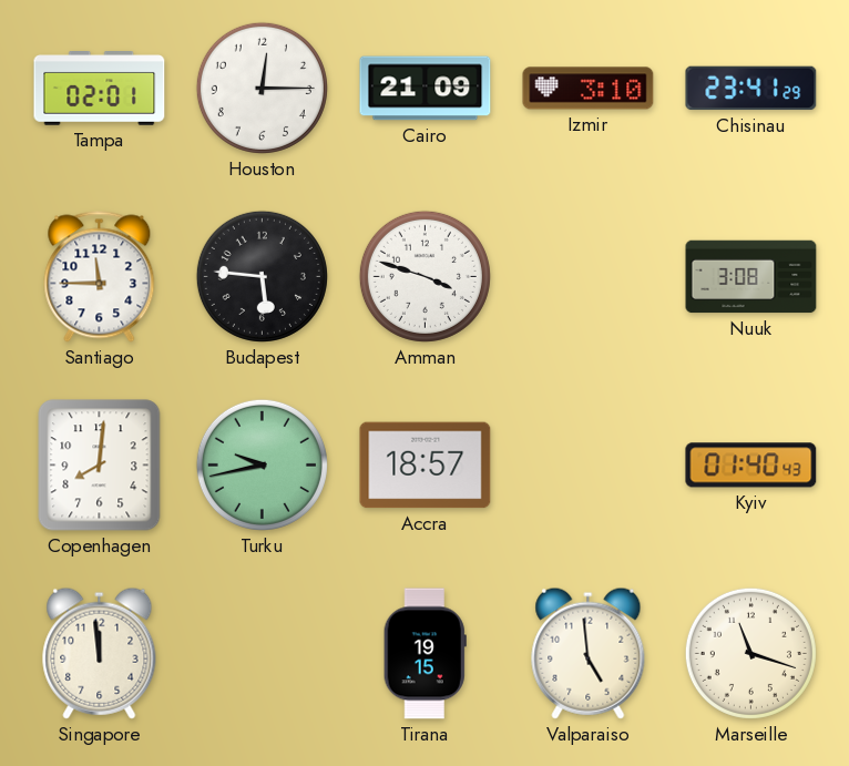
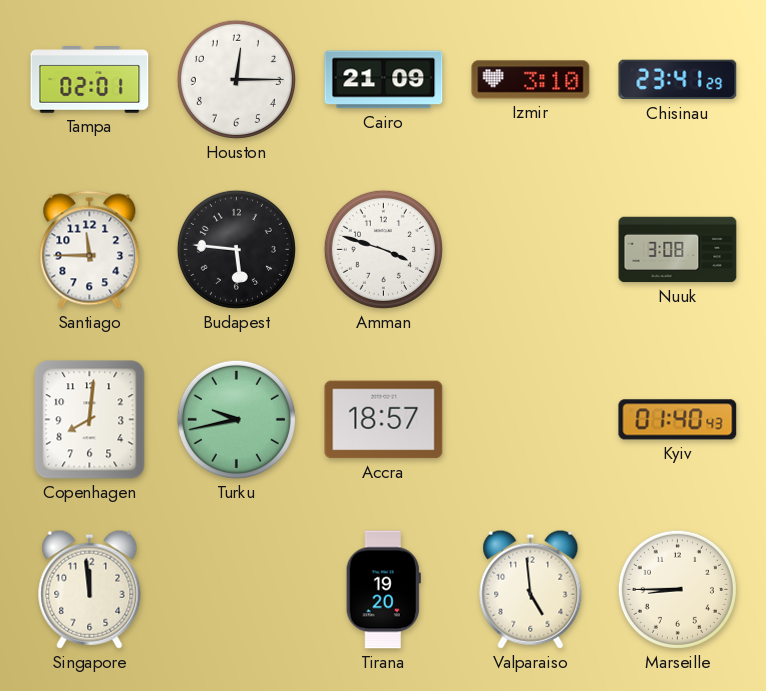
Tirana: 19:15 -> 19:20 (383, 590)
Marseille: 11:18 -> 8:45 (677, 589)
